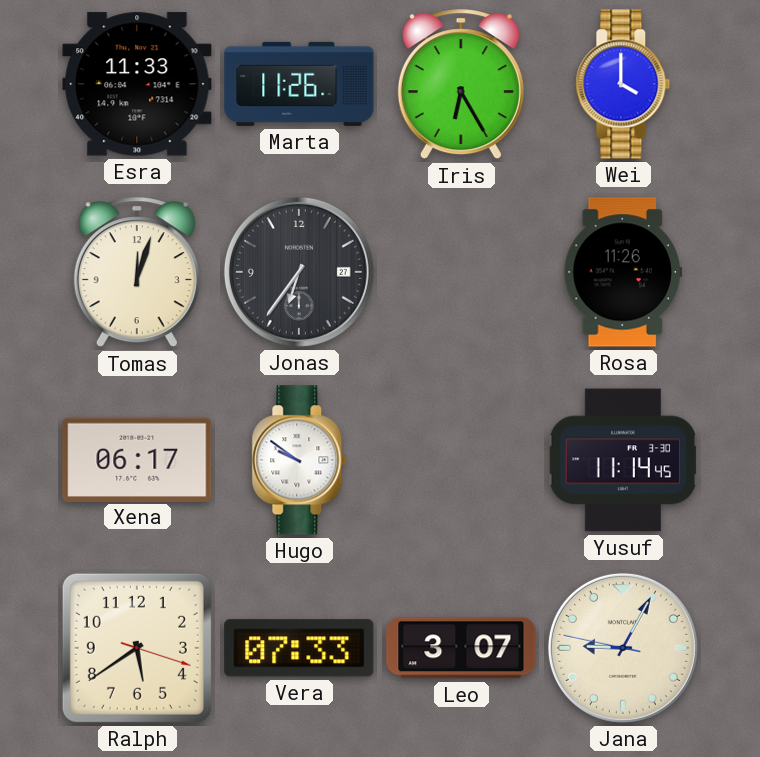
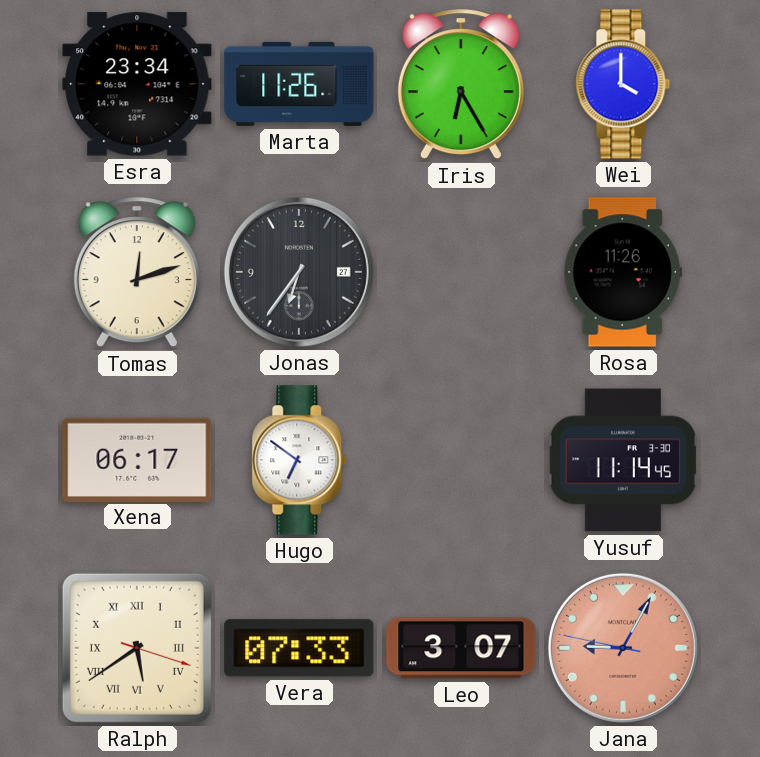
Esra: 11:33 -> 23:34 (137, 84)
Tomas: 12:03 -> 12:12 (137, 273)
Hugo: 9:51 -> 6:51 (299, 460)
Ralph numerals: Arabic -> Roman (137, 648)
Jana dial: cream -> salmon (623, 648)
